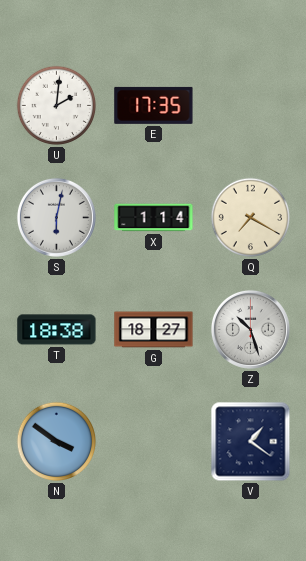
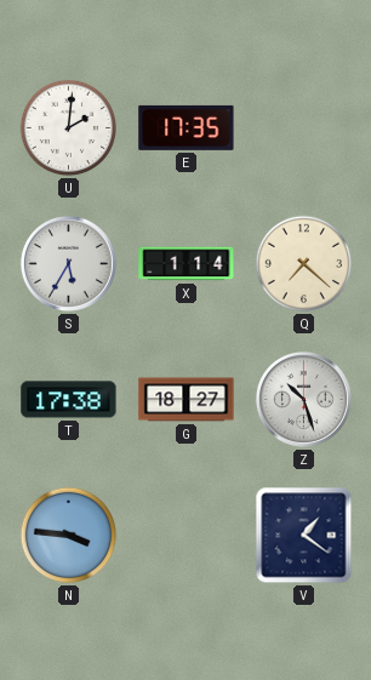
S: 6:02 -> 5:35 (68, 263)
Q: 7:20 -> 7:22 (304, 264)
T: 18:38 -> 17:38 (69, 400)
N: 3:51 -> 3:46 (69, 536)
